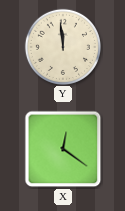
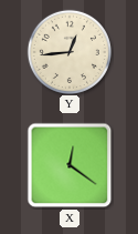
Y: 11:59 -> 12:44 (68, 51)
